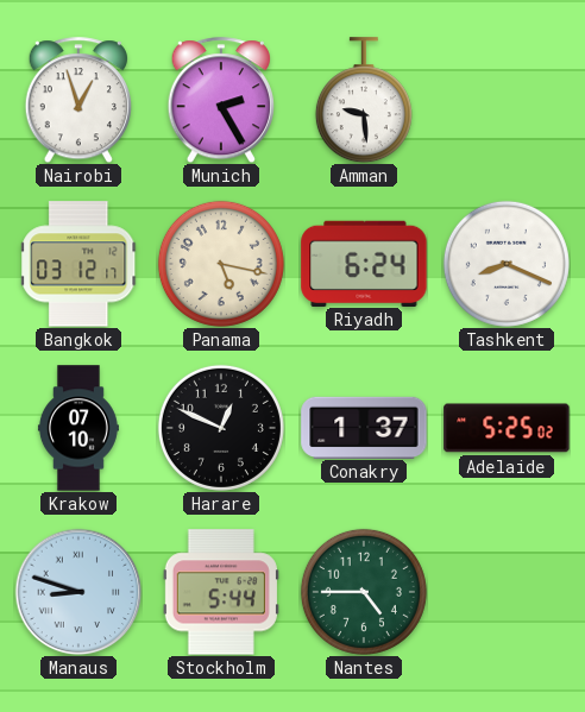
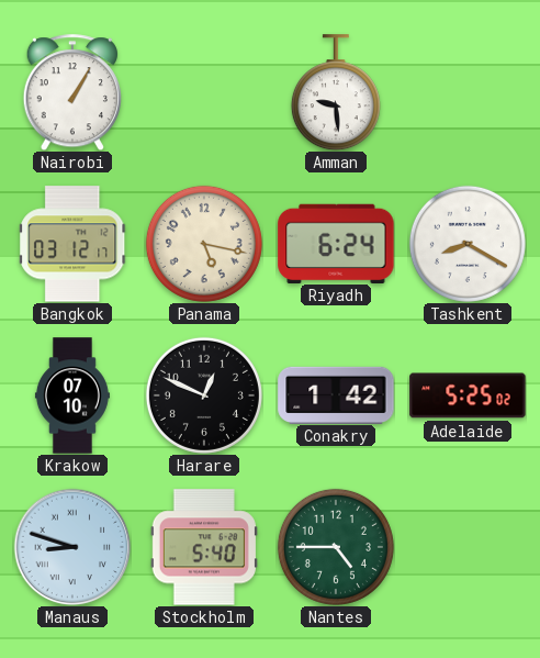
Nairobi: 12:57 -> 1:05 (71, 92)
Munich: 2:25 -> none (220, 100)
Tashkent: 8:19 -> 8:20 (468, 244)
Conakry: 1:37 -> 1:42 (336, 394)
Stockholm: 5:44 -> 5:40 (204, 547)
